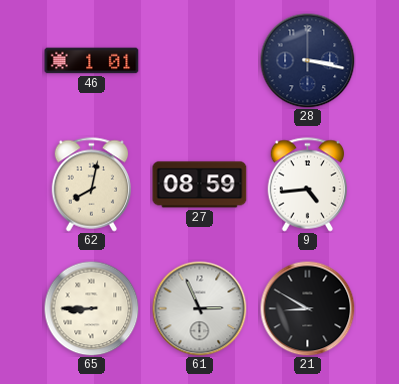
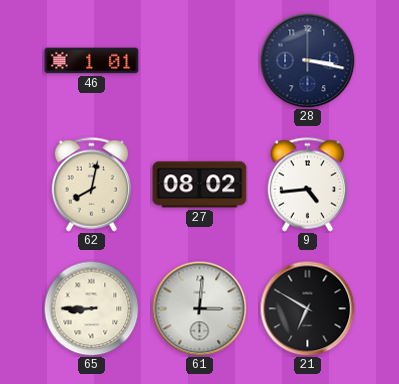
27: 08:59 -> 08:02 (200, 185)
61: 2:56 -> 3:01 (199, 308)
21: 8:50 -> 6:50 (307, 308)
